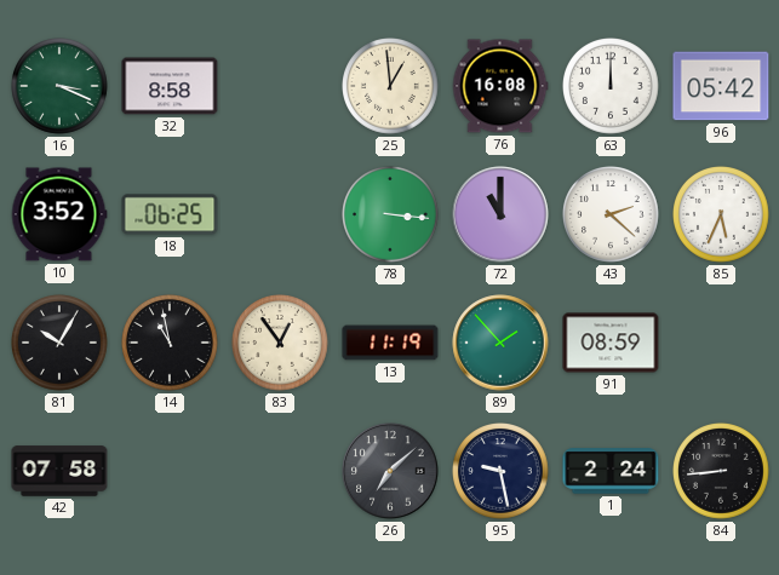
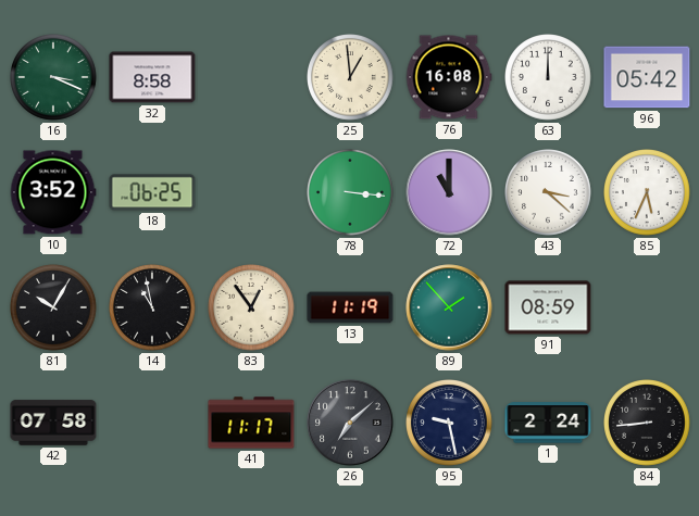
43: 2:22 -> 3:22 (549, 193)
41: none -> 11:17 (251, 423)
